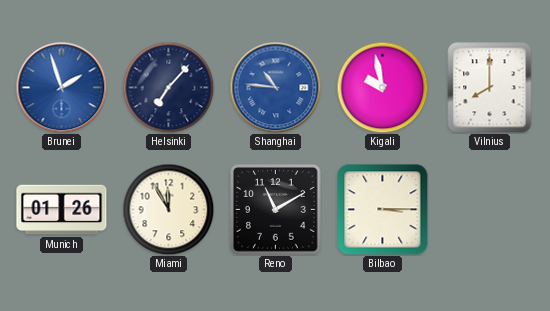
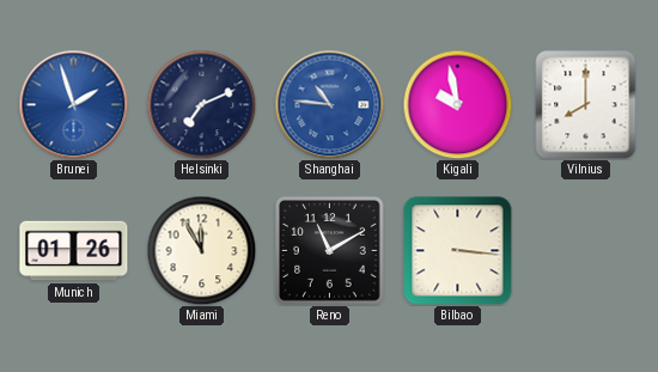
Helsinki: 7:07 -> 7:11 (201, 104)
Bilbao: 3:15 -> 3:16 (458, 251)
